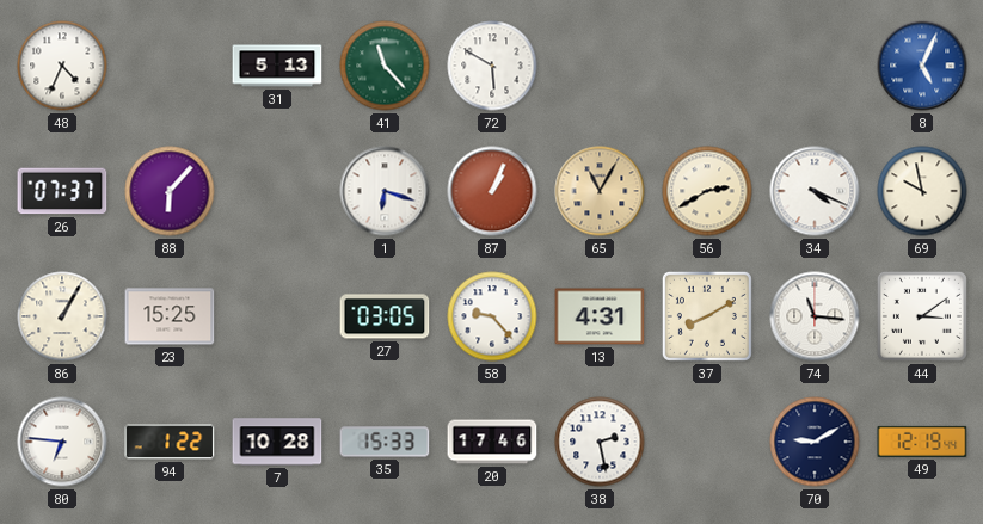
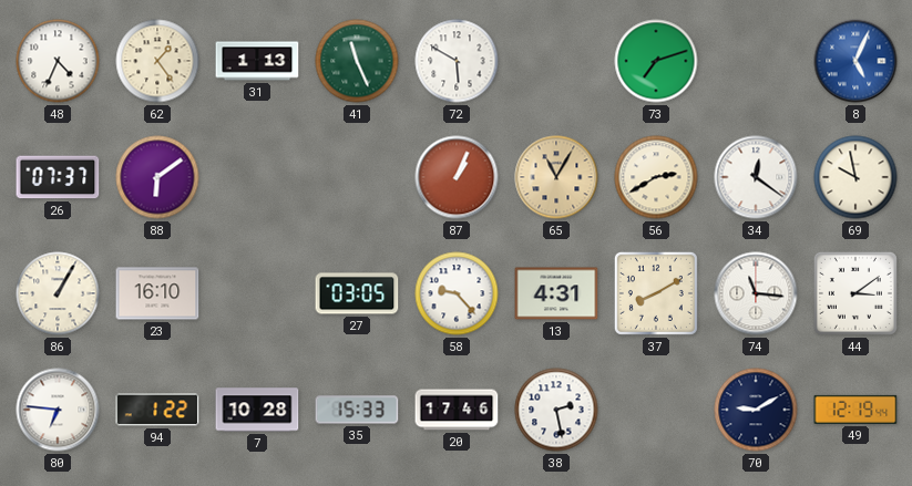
62: none -> 1:24 (157, 61)
31: 5:13 -> 1:13 (257, 61)
41: 11:23 -> 11:26 (357, 61)
73: none -> 7:12 (656, 61)
88: 6:07 -> 6:09 (157, 177)
1: 6:18 -> none (385, 191)
34: 4:19 -> 12:21 (756, 177)
23: 15:25 -> 16:10 (157, 293)
